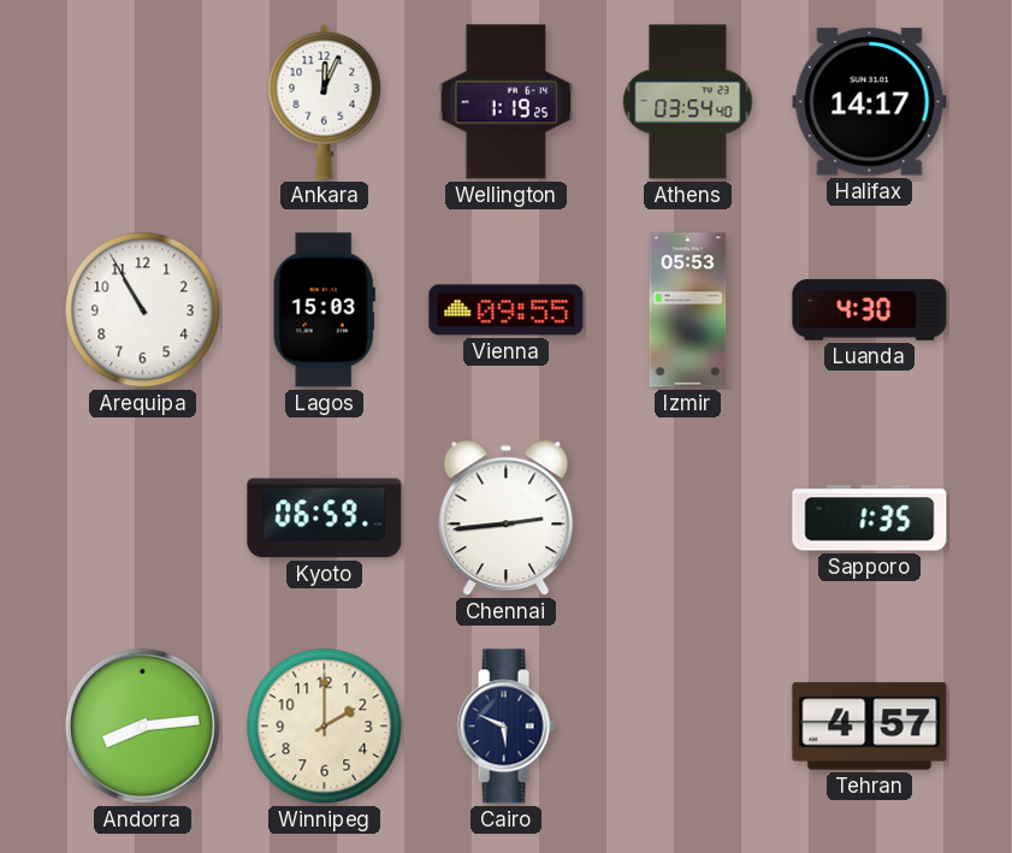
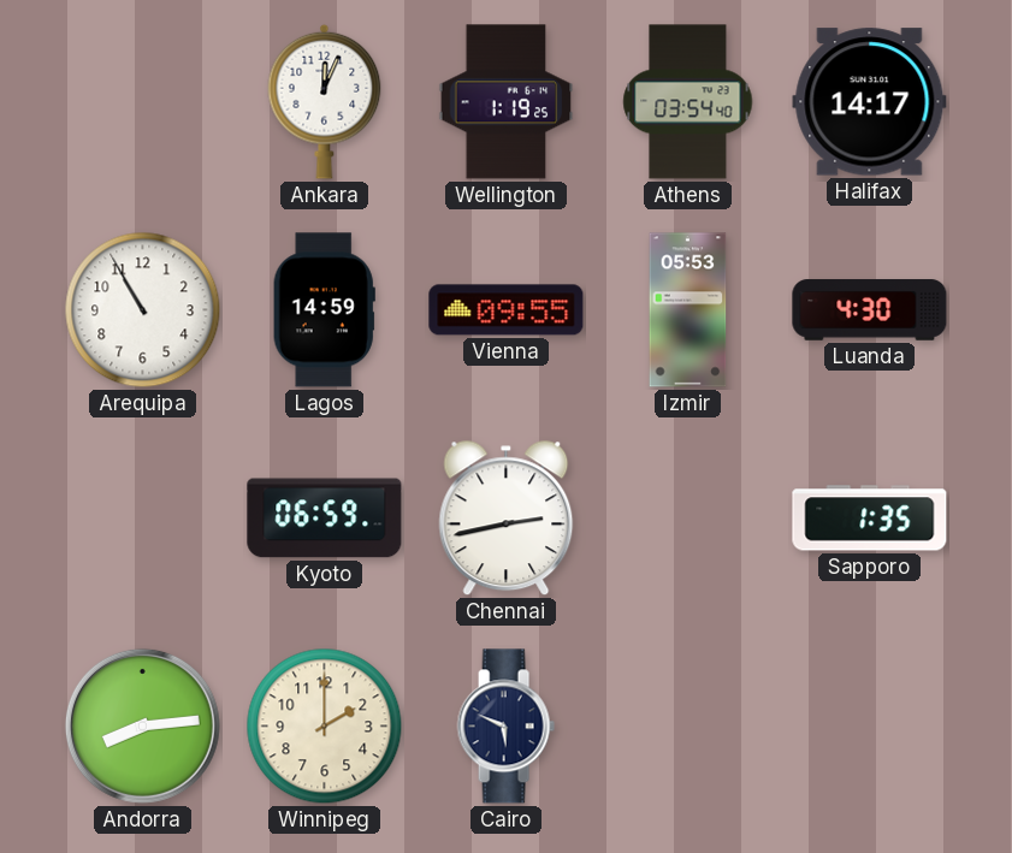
Lagos: 15:03 -> 14:59 (324, 310)
Chennai: 2:44 -> 2:43 (507, 519)
Tehran: 4:57 -> none (870, 727)
